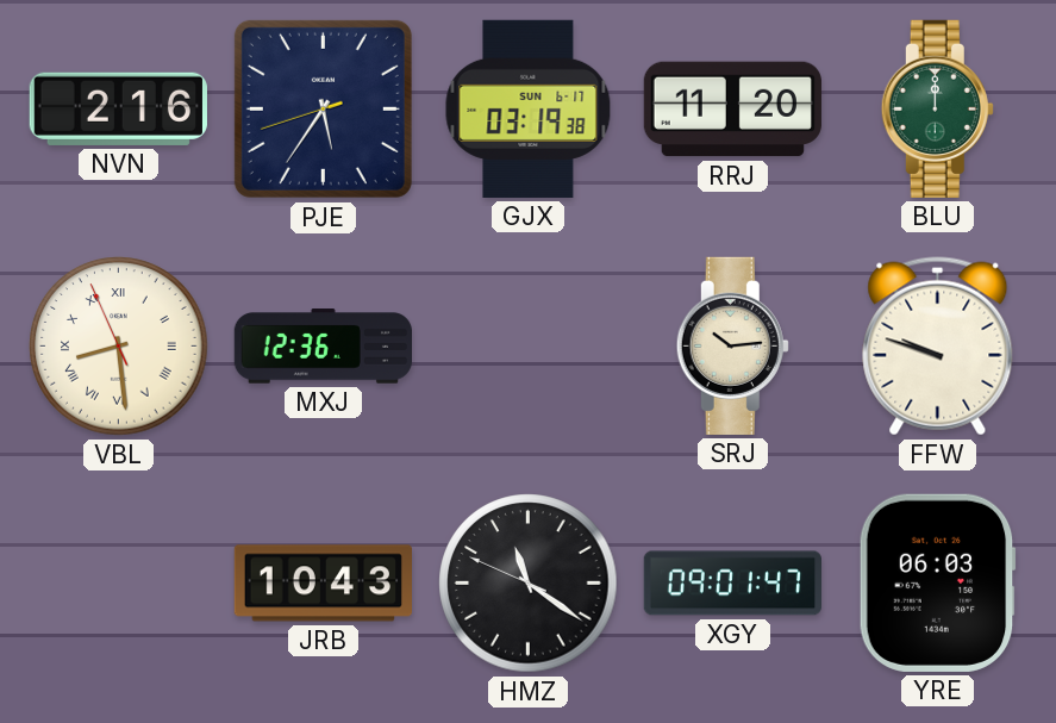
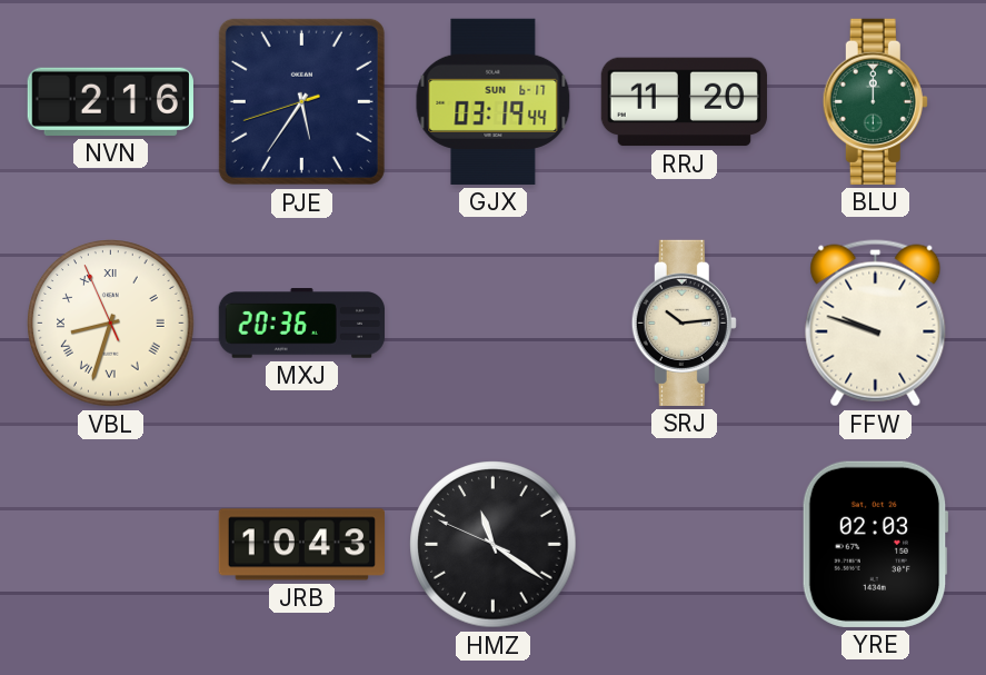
GJX: 03:19:38 -> 03:19:44 (494, 101)
VBL: 8:28 -> 8:32 (111, 324)
MXJ: 12:36 -> 20:36 (301, 324)
XGY: 09:01 -> none (732, 584)
YRE: 06:03 -> 02:03 (875, 544)
